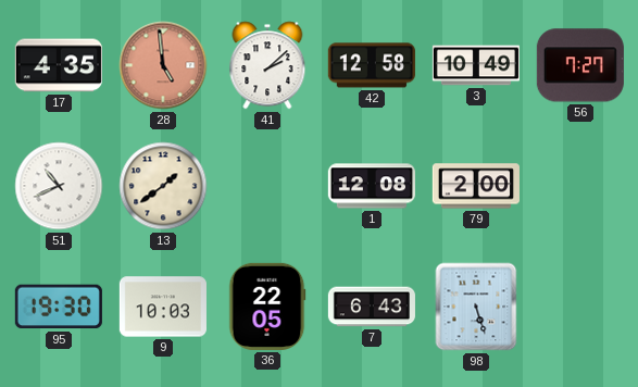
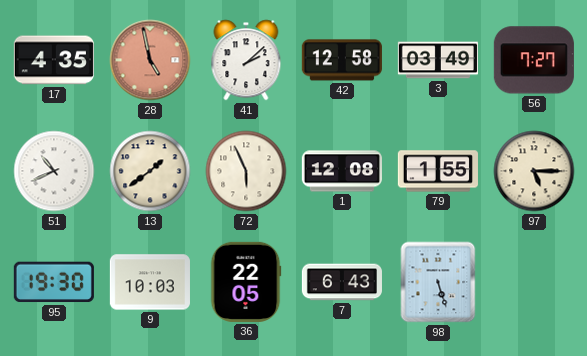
28: 4:59 -> 4:58 (150, 60)
3: 10:49 -> 03:49 (437, 60)
72: none -> 5:56 (246, 171)
79: 2:00 -> 1:55 (438, 171)
97: none -> 5:15 (534, 171)
